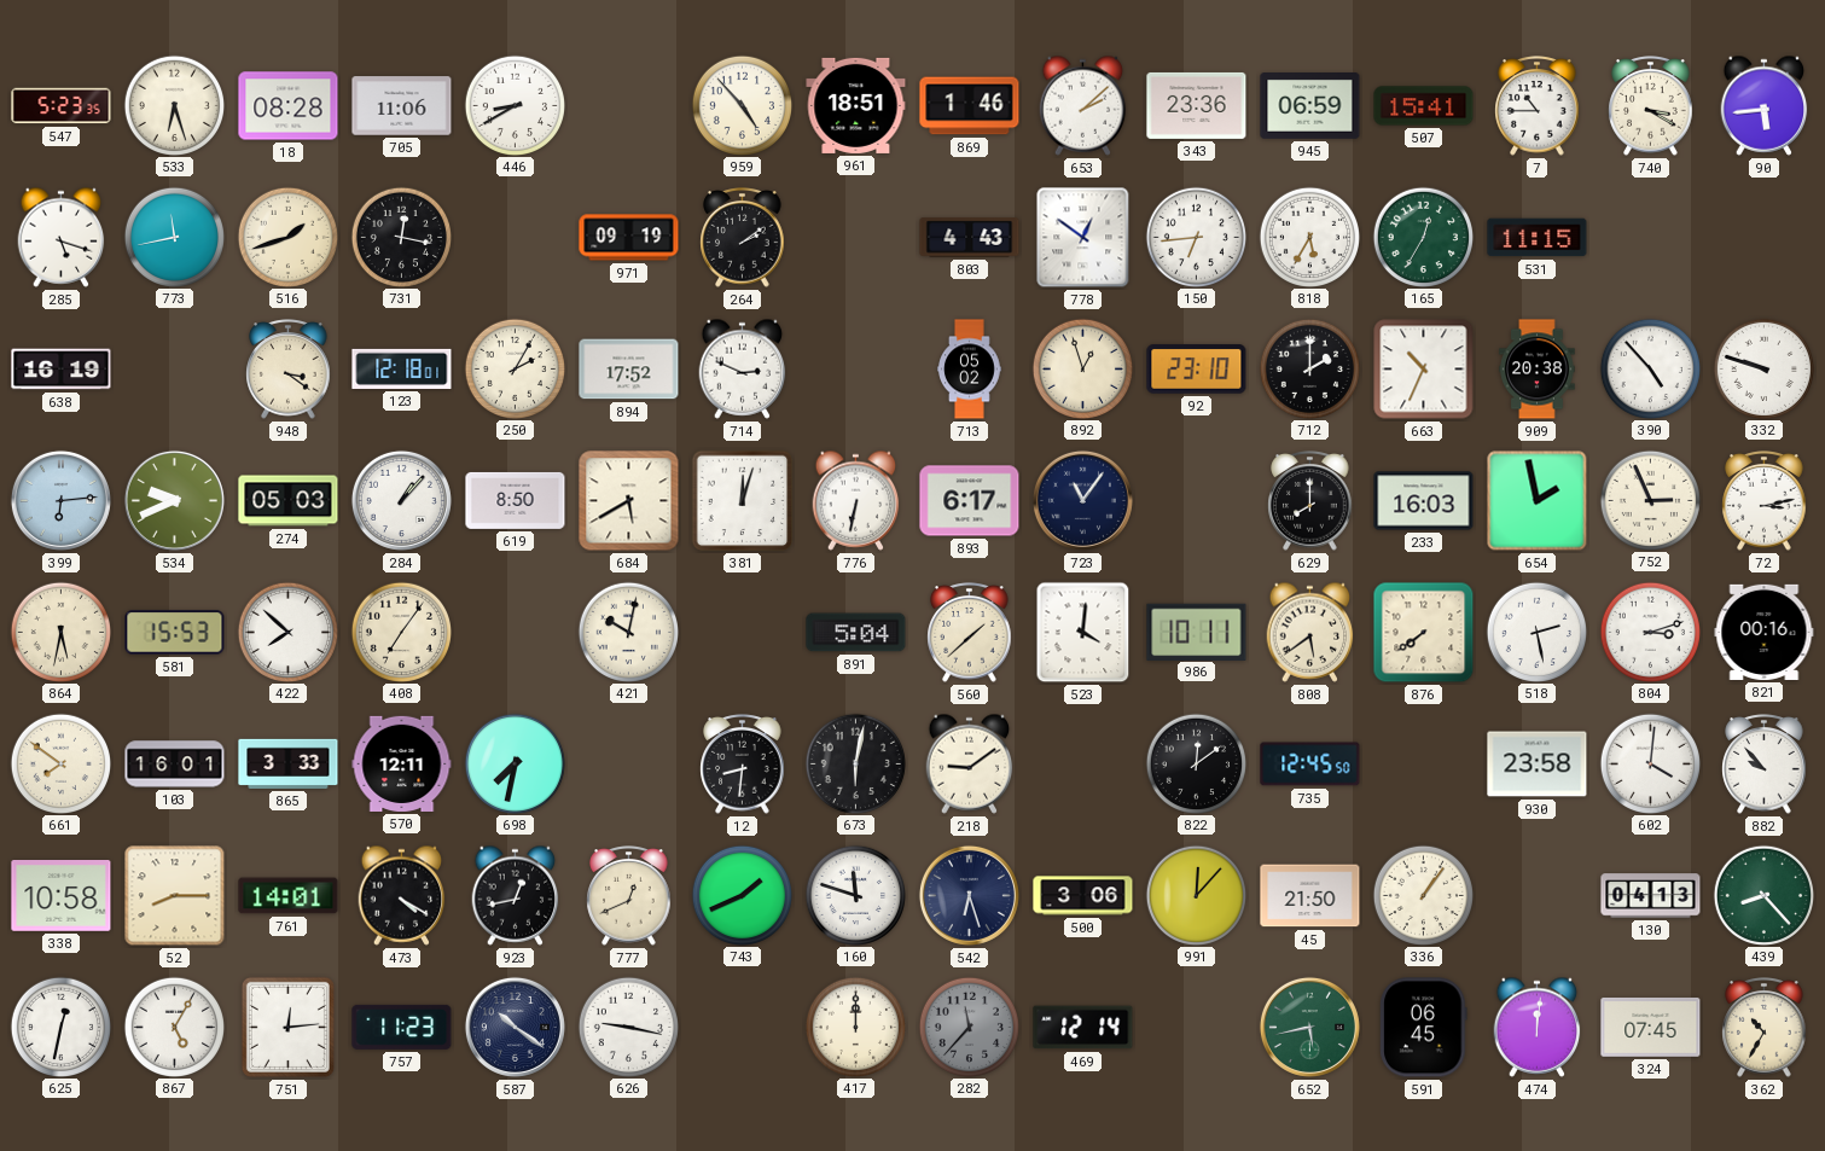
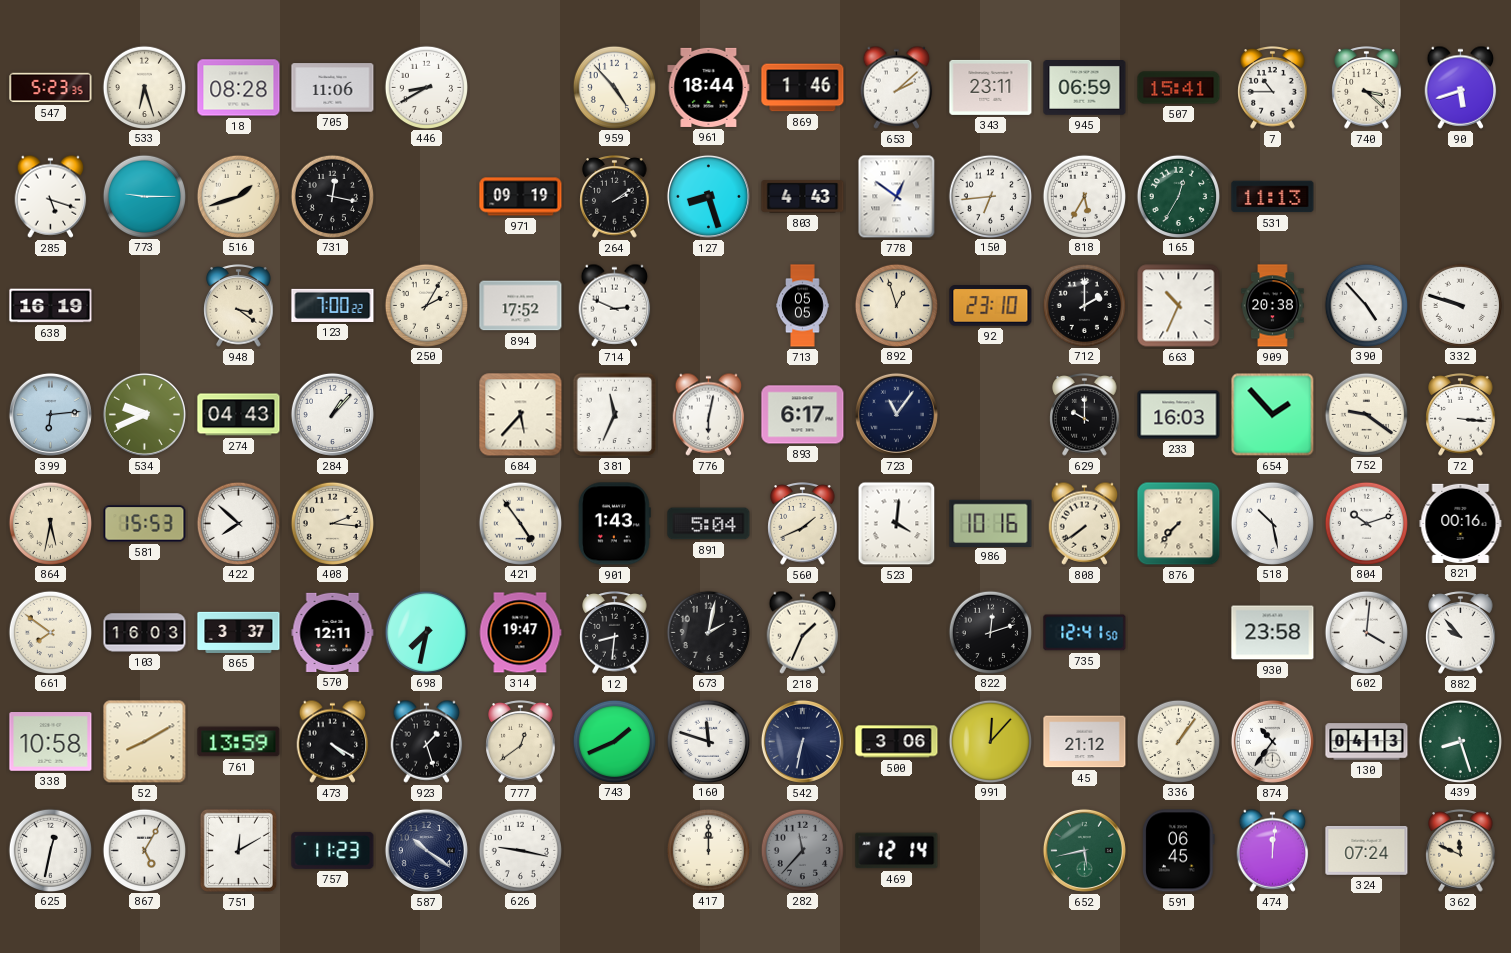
961: 18:51 -> 18:44 (709, 87)
343: 23:36 -> 23:11 (991, 87)
740: 3:20 -> 3:22 (1367, 88)
90: 5:44 -> 5:42 (1461, 87)
773: 11:43 -> 9:15 (144, 196)
127: none -> 8:27 (708, 196)
531: 11:15 -> 11:13 (1273, 197)
123: 12:18 -> 7:00 (333, 305)
713: 05:02 -> 05:05 (803, 306)
274: 05:03 -> 04:43 (239, 415)
619: 8:50 -> none (516, 500)
684: 5:40 -> 5:37 (521, 415)
381: 12:03 -> 11:34 (615, 415)
776: 6:32 -> 6:02 (709, 414)
629: 8:00 -> 10:00 (1085, 415)
654: 1:58 -> 1:53 (1273, 415)
752: 2:56 -> 9:21 (1366, 414)
72: 3:13 -> 3:16 (1461, 415)
408: 7:06 -> 2:16 (332, 523)
421: 10:02 -> 4:54 (520, 523)
901: none -> 1:43 (614, 524)
560: 1:38 -> 1:41 (803, 524)
986: 10:11 -> 10:16 (991, 523)
808: 5:39 -> 7:39 (1085, 523)
876: 7:39 -> 7:37 (1179, 524)
518: 2:28 -> 10:28 (1272, 523)
804: 3:12 -> 10:12 (1366, 523)
103: 16:01 -> 16:03 (145, 633)
865: 3:33 -> 3:37 (239, 632)
314: none -> 19:47 (520, 633)
673: 6:02 -> 2:02 (708, 632)
218: 9:09 -> 1:34 (803, 632)
822: 12:09 -> 12:12 (990, 632)
735: 12:45 -> 12:41 (1085, 633)
52: 8:15 -> 8:10 (145, 742)
761: 14:01 -> 13:59 (239, 742)
923: 12:43 -> 1:27 (427, 741)
777: 12:41 -> 12:39 (521, 742)
542: 6:27 -> 6:32 (802, 741)
45: 21:50 -> 21:12 (1085, 742)
874: none -> 10:36 (1272, 741)
439: 8:23 -> 8:27 (1460, 741)
751: 12:14 -> 12:10 (238, 850)
324: 07:45 -> 07:24 (1367, 850)
362: 10:35 -> 11:49 (1461, 851)
